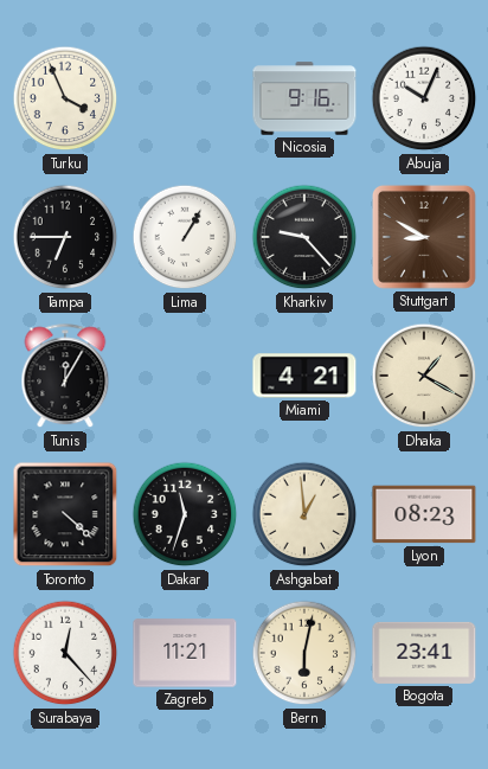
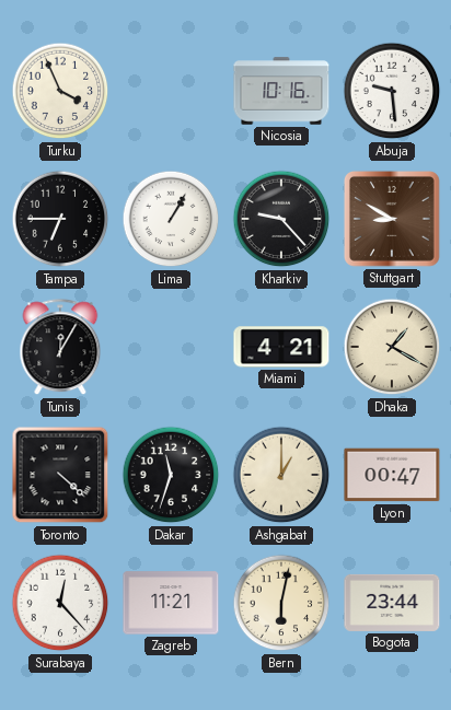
Nicosia: 9:16 -> 10:16 (281, 91)
Abuja: 10:04 -> 9:29 (392, 91)
Ashgabat: 12:59 -> 1:00 (281, 475)
Lyon: 08:23 -> 00:47 (392, 475)
Bogota: 23:41 -> 23:44 (392, 603)
